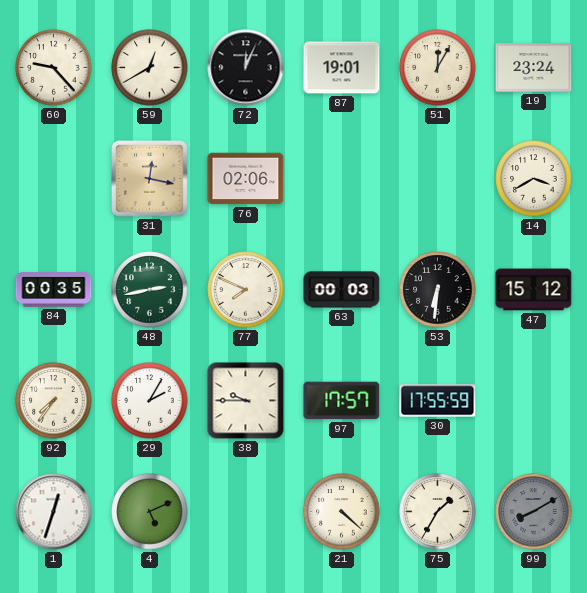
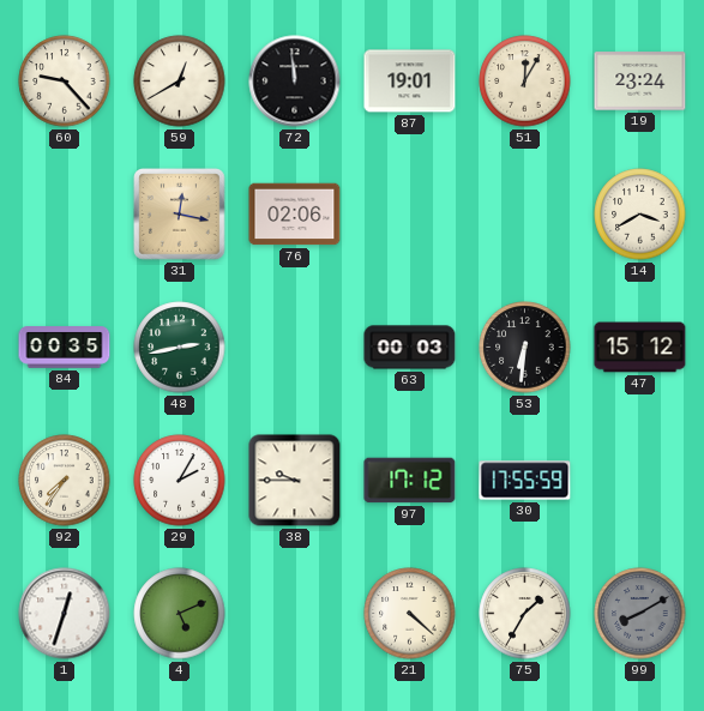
72: 12:04 -> 11:59 (295, 82)
77: 7:49 -> none (246, 290)
97: 17:57 -> 17:12 (410, 481)
